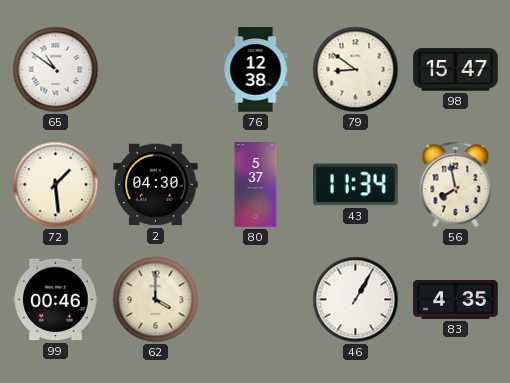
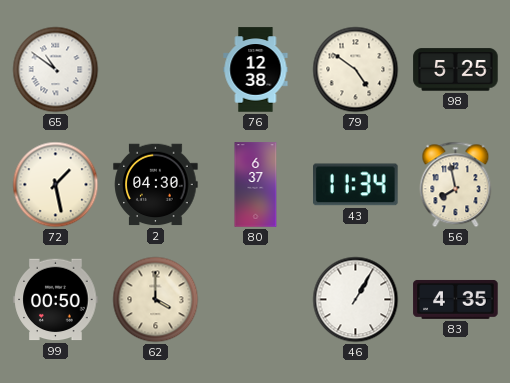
79: 8:51 -> 4:51 (356, 70)
98: 15:47 -> 5:25 (456, 70)
72: 1:29 -> 1:28 (56, 185)
80: 5:37 -> 6:37 (256, 185)
99: 00:46 -> 00:50 (56, 300)
